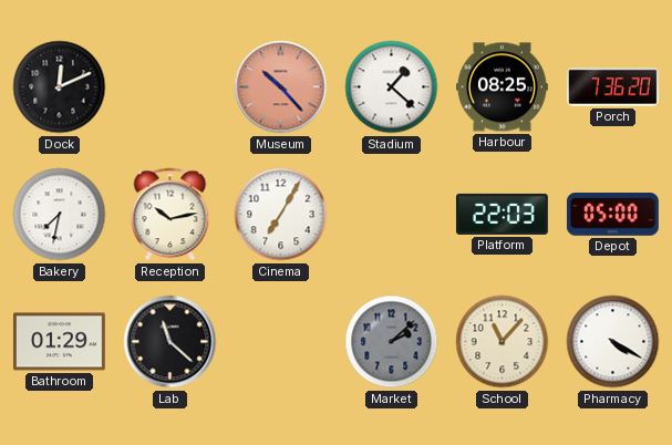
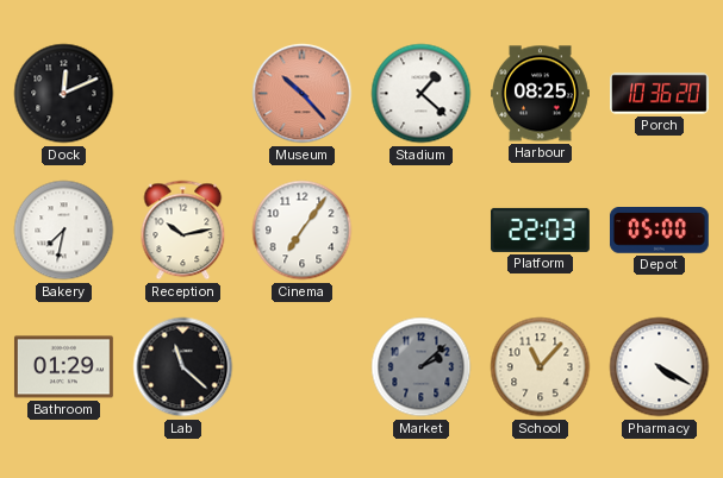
Porch: 7:36 -> 10:36 (660, 94)
Cinema: 7:05 -> 7:06 (303, 231)
